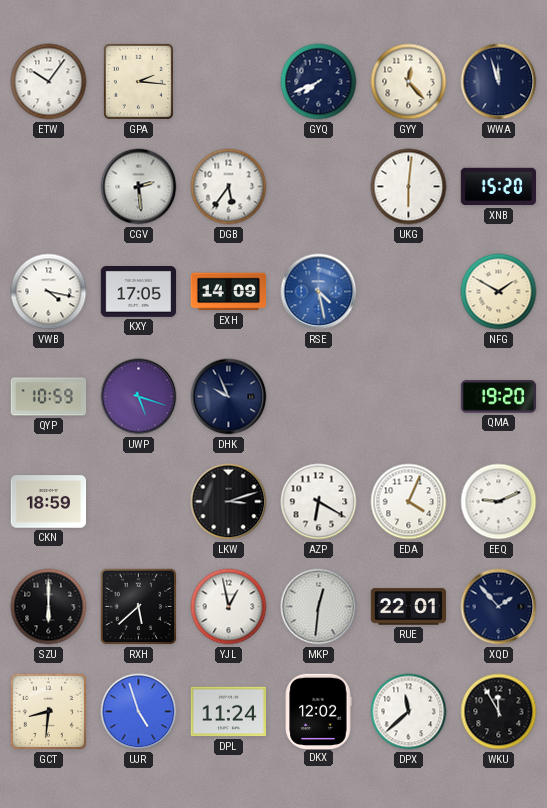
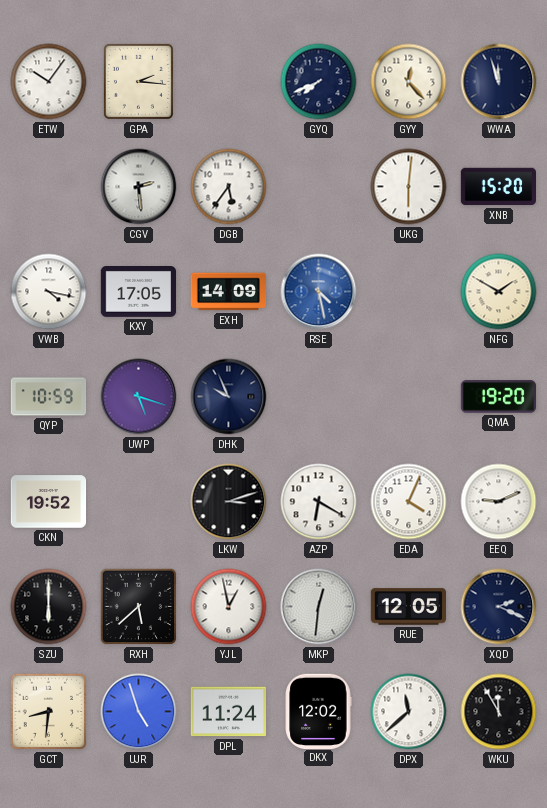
CKN: 18:59 -> 19:52 (49, 502)
RUE: 22:01 -> 12:05 (409, 607)
XQD: 1:53 -> 2:19 (499, 607)
